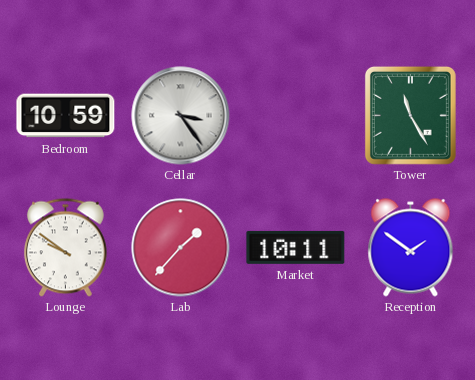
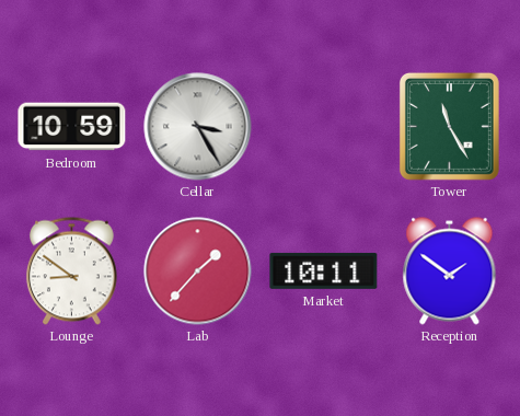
Cellar: 3:24 -> 3:25 (198, 127)
Lounge: 9:51 -> 8:51 (72, 270)
